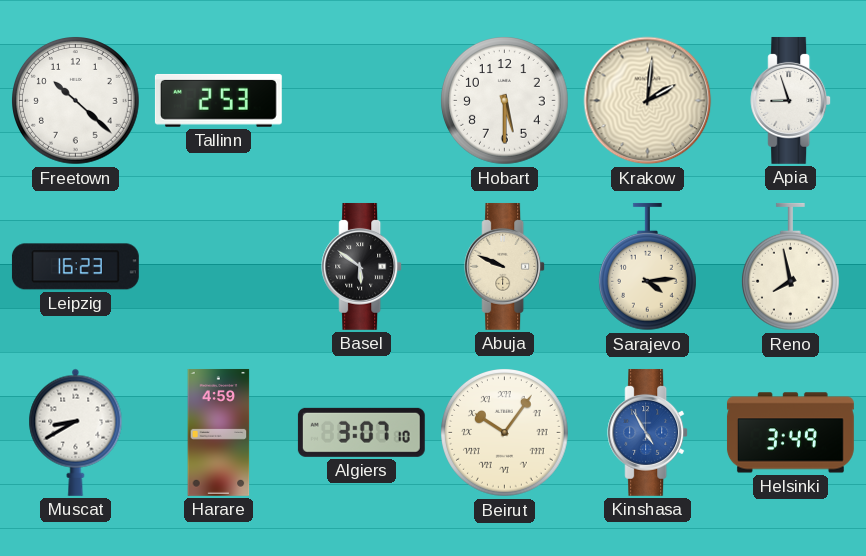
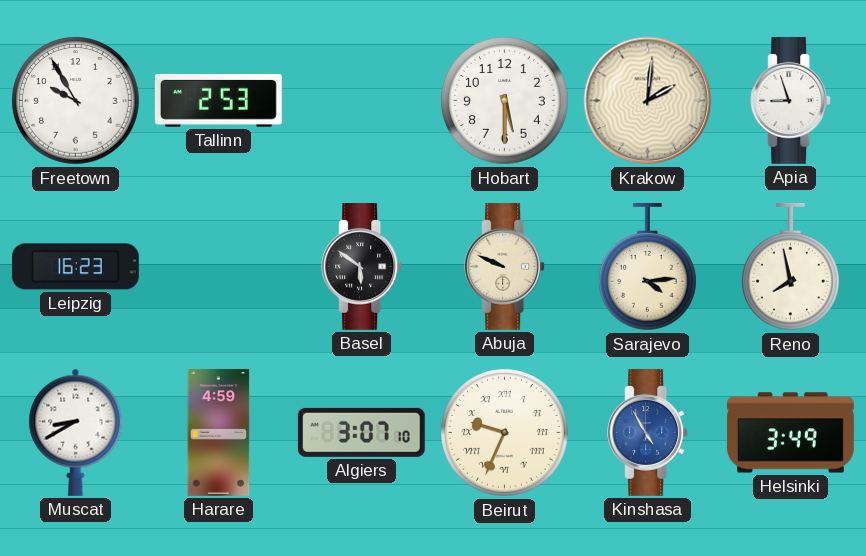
Freetown: 10:22 -> 9:55 (76, 101)
Beirut: 10:06 -> 9:34 (505, 433)
